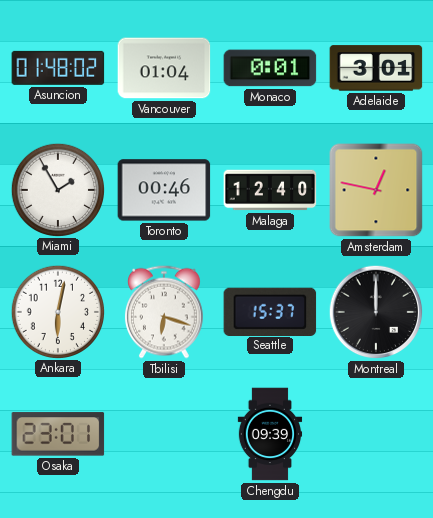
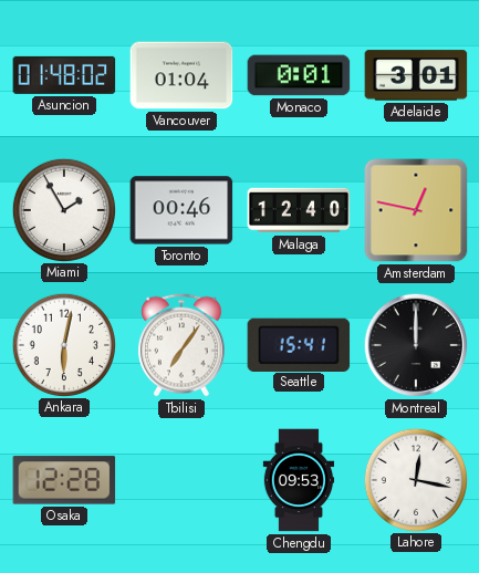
Tbilisi: 6:18 -> 7:06 (181, 345)
Seattle: 15:37 -> 15:41 (299, 344)
Osaka: 23:01 -> 12:28 (64, 480)
Chengdu: 09:39 -> 09:53 (299, 480)
Lahore: none -> 12:17 (415, 479)
